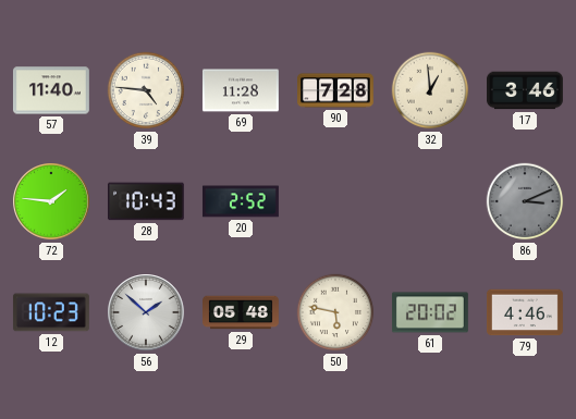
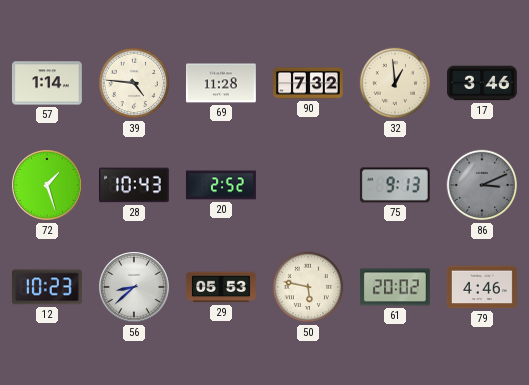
57: 11:40 -> 1:14 (47, 83)
90: 7:28 -> 7:32 (309, 83)
72: 1:46 -> 1:27 (47, 185)
75: none -> 9:13 (395, 185)
56: 1:52 -> 8:38 (134, 287)
29: 05:48 -> 05:53 (222, 287)
